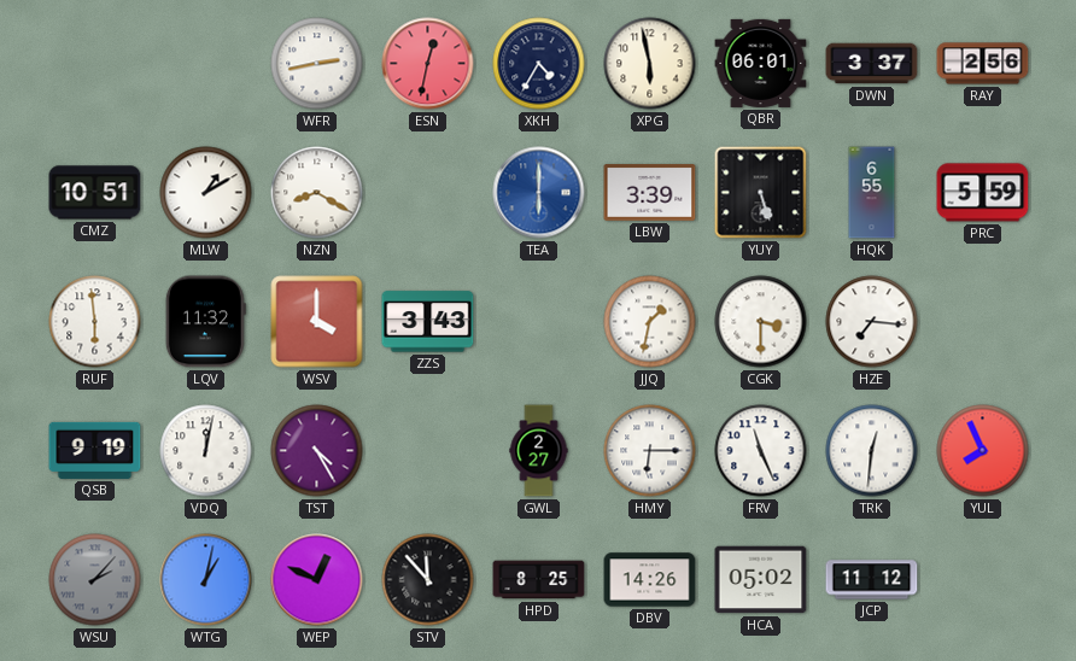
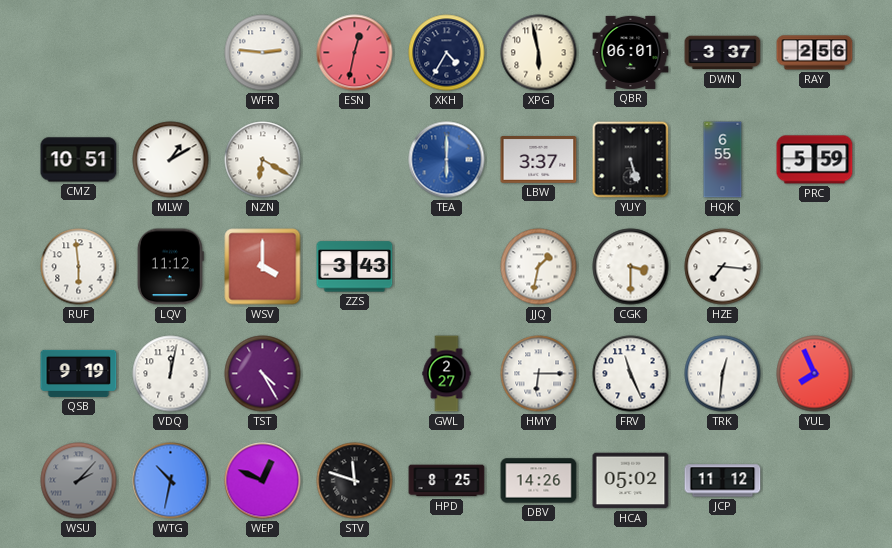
WFR: 2:43 -> 2:46 (263, 53)
NZN: 8:20 -> 6:20 (263, 160)
LBW: 3:39 -> 3:37 (539, 160)
LQV: 11:32 -> 11:12 (170, 267)
WTG: 1:02 -> 10:32 (171, 481)
STV: 11:53 -> 11:48 (355, 481)
